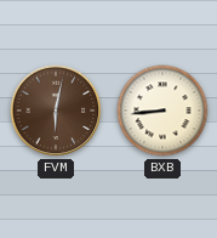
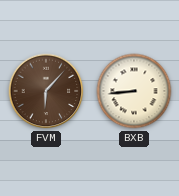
FVM: 6:02 -> 6:07 (46, 91)
